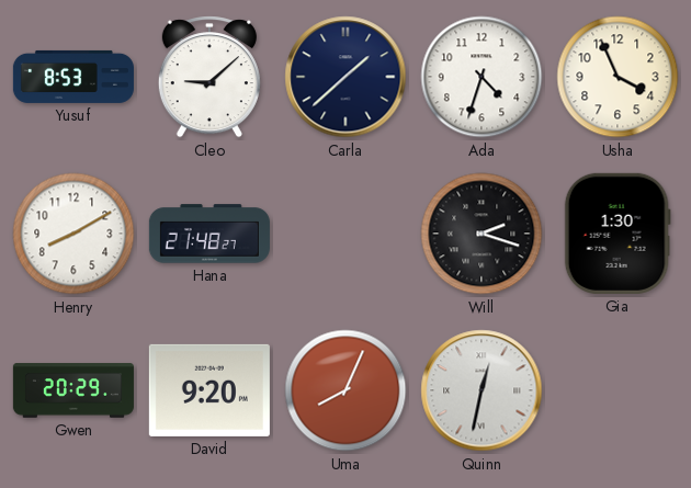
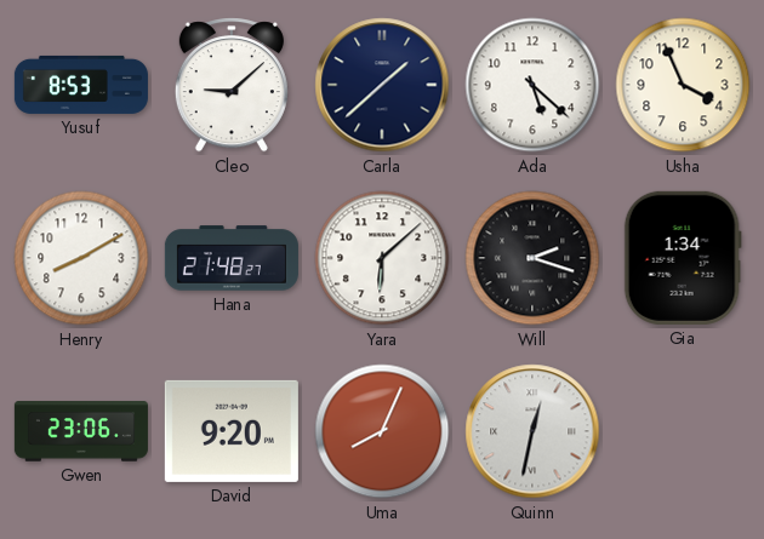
Ada: 4:33 -> 5:22 (532, 85)
Yara: none -> 6:08 (382, 258)
Gia: 1:30 -> 1:34 (683, 258)
Gwen: 20:29 -> 23:06 (81, 431)
